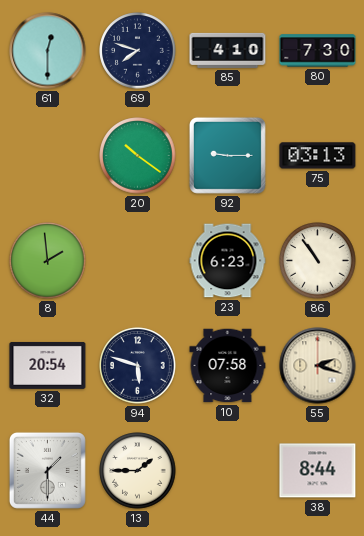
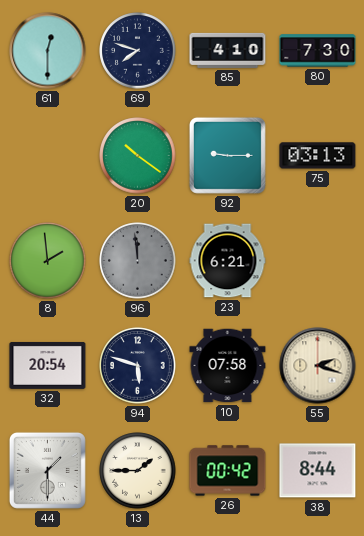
96: none -> 11:59 (138, 261)
23: 6:23 -> 6:21 (228, 261)
86: 10:54 -> none (318, 261)
26: none -> 00:42 (228, 471)
